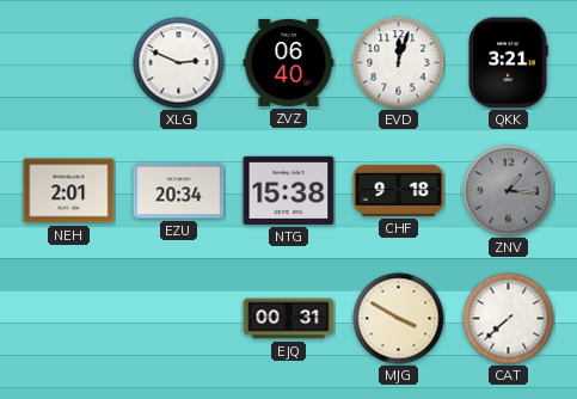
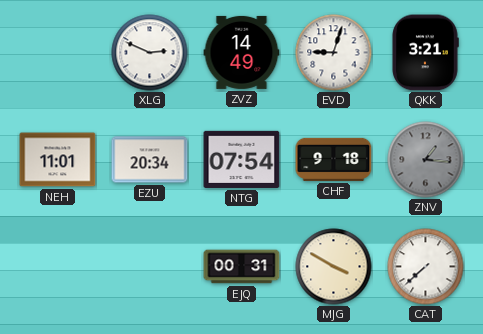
ZVZ: 06:40 -> 14:49 (242, 52)
EVD: 12:03 -> 9:03 (334, 53)
NEH: 2:01 -> 11:01 (58, 160)
NTG: 15:38 -> 07:54 (242, 159)
